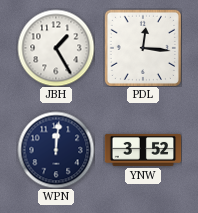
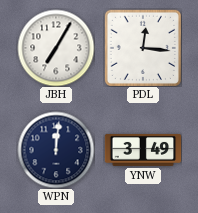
JBH: 1:25 -> 7:05 (56, 48)
YNW: 3:52 -> 3:49 (143, 150)
